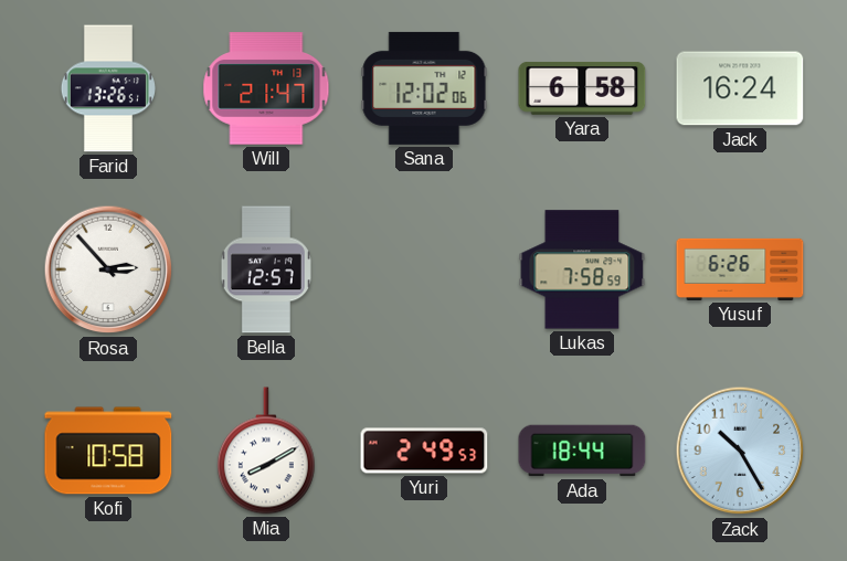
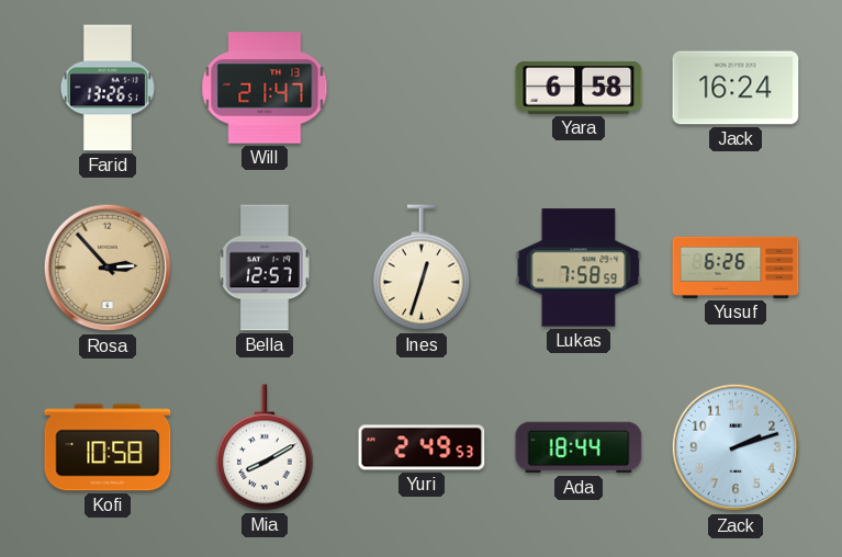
Sana: 12:02 -> none (424, 88)
Rosa dial: white -> champagne (108, 268)
Ines: none -> 12:33 (422, 268)
Zack: 10:25 -> 2:12 (736, 447)
